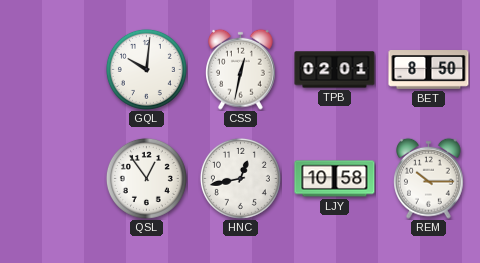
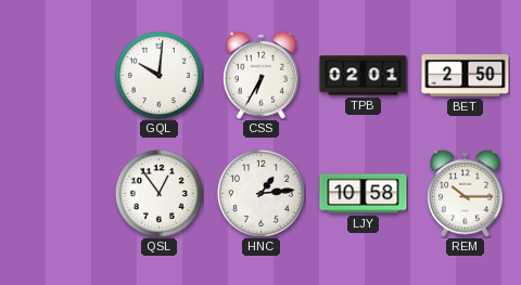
CSS: 12:32 -> 6:35 (262, 75)
BET: 8:50 -> 2:50 (466, 76)
HNC: 12:43 -> 1:14 (260, 193)
